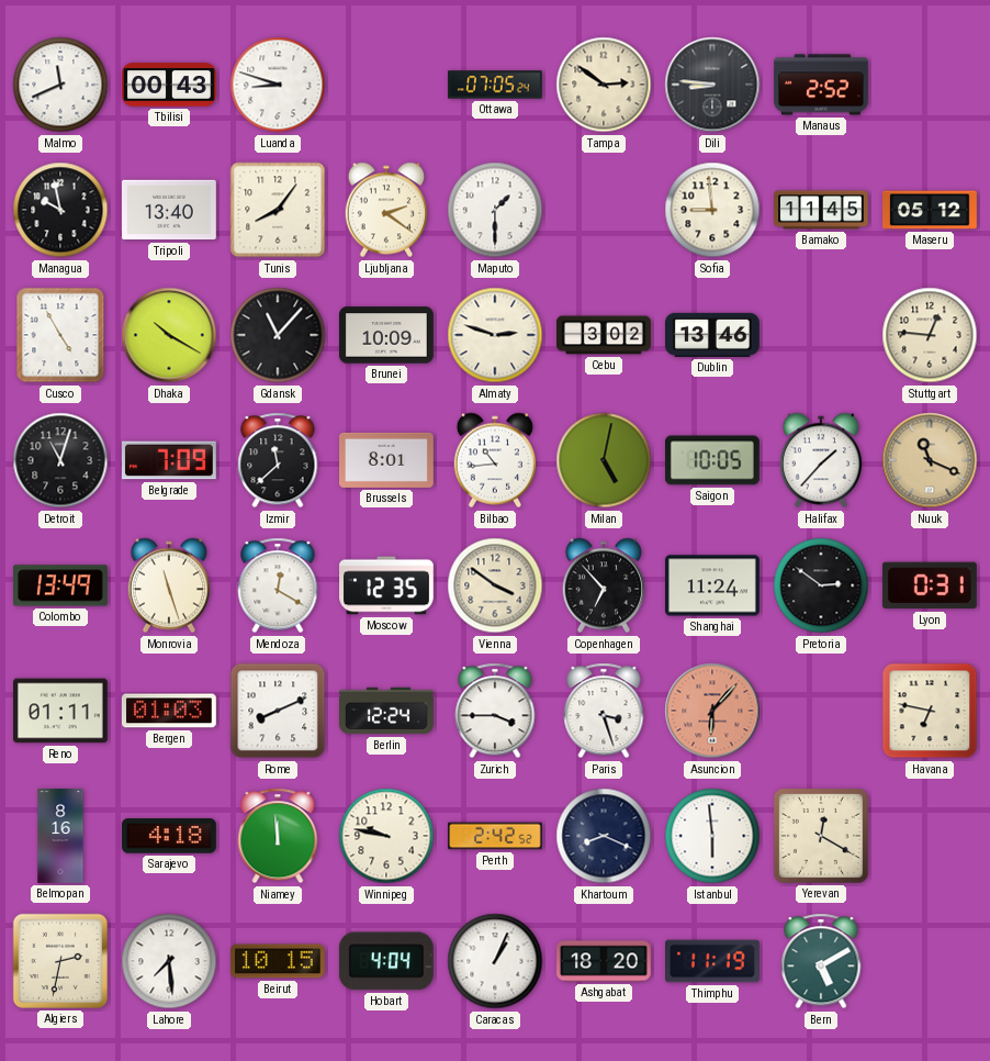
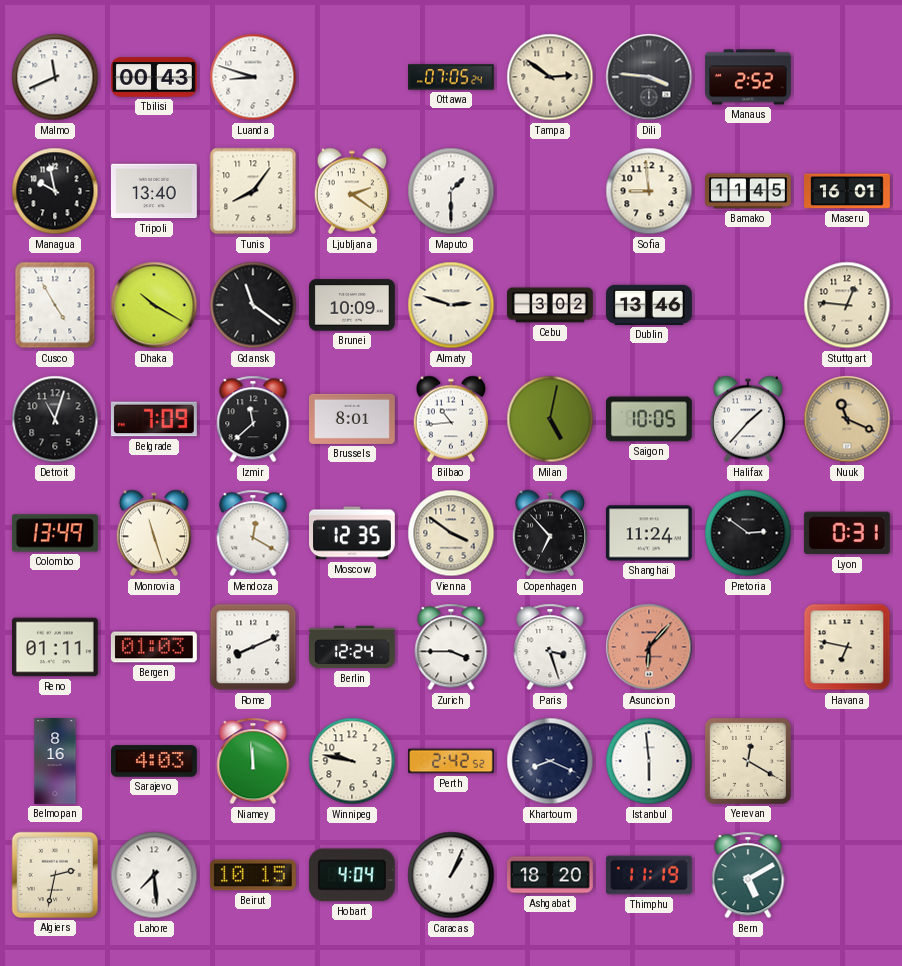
Dili: 8:46 -> 3:46 (649, 77)
Maseru: 05:12 -> 16:01 (848, 191)
Gdansk: 11:07 -> 11:21 (253, 305)
Sarajevo: 4:18 -> 4:03 (155, 761)
